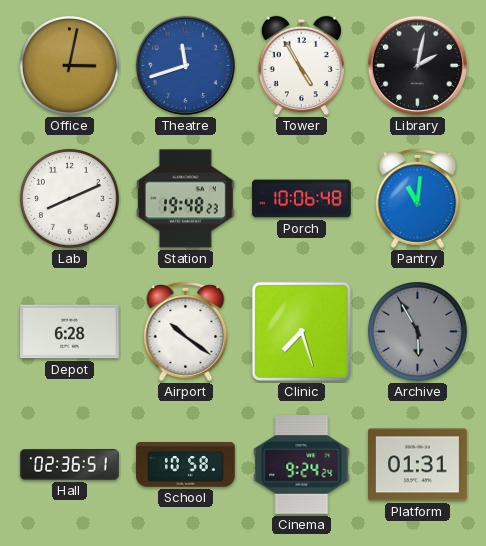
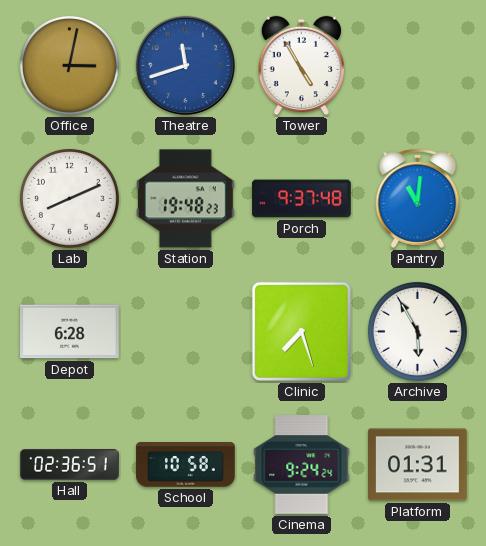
Library: 2:02 -> none (417, 65)
Porch: 10:06 -> 9:37 (302, 199)
Airport: 10:21 -> none (186, 331)
Archive dial: grey -> white (417, 331)
